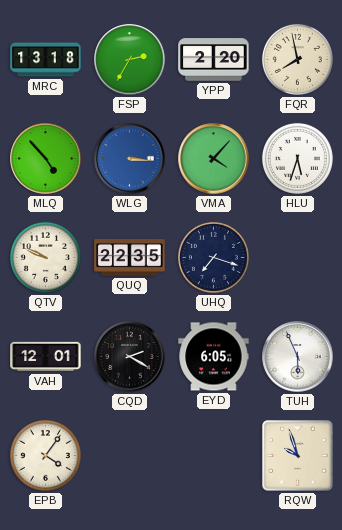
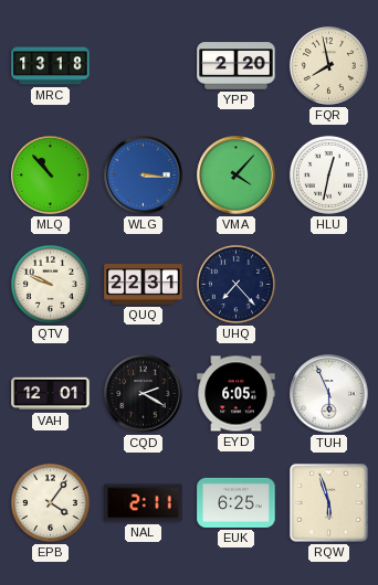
FSP: 2:35 -> none (130, 60)
MLQ: 4:53 -> 10:53 (51, 175)
HLU: 5:33 -> 12:32 (328, 174)
QUQ: 22:35 -> 22:31 (144, 285)
UHQ: 7:18 -> 7:23 (235, 284)
NAL: none -> 2:11 (144, 503)
EUK: none -> 6:25 (237, 502)
RQW: 9:57 -> 5:57 (329, 503)
